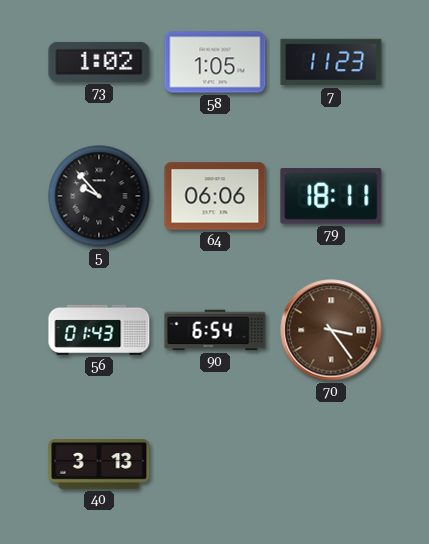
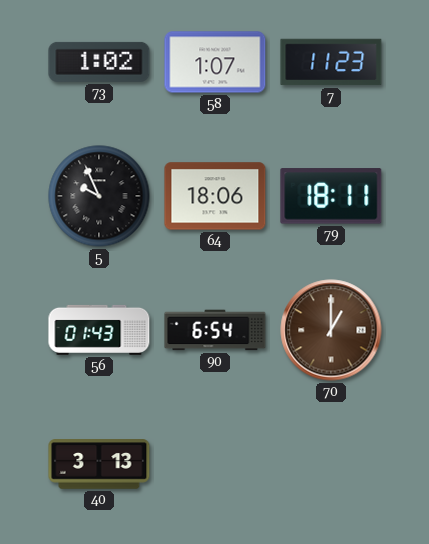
58: 1:05 -> 1:07 (215, 62)
5: 9:53 -> 9:56 (99, 196)
64: 06:06 -> 18:06 (215, 196)
70: 3:24 -> 1:00 (331, 330)
